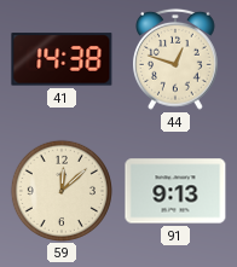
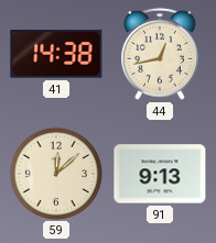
44: 12:48 -> 12:43 (161, 54)
